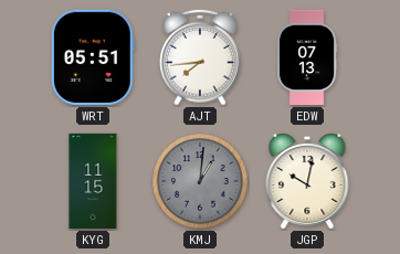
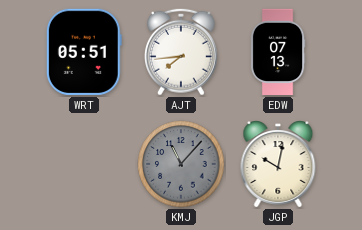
KYG: 11:15 -> none (93, 181)
KMJ: 1:01 -> 11:07 (181, 164)
